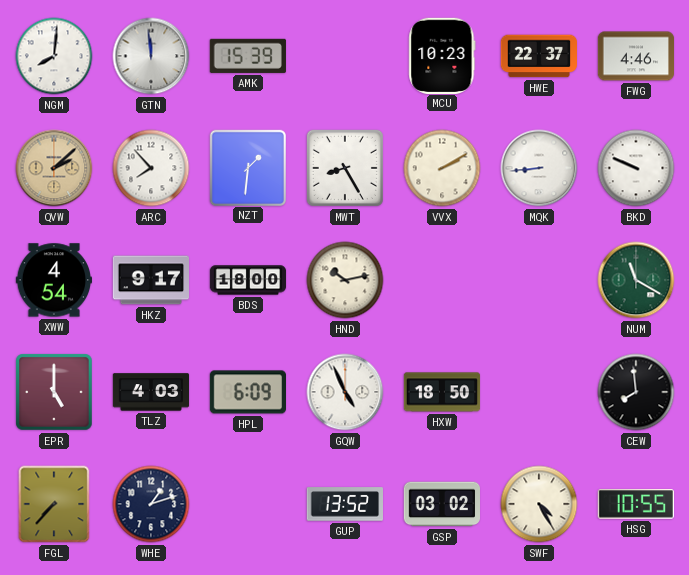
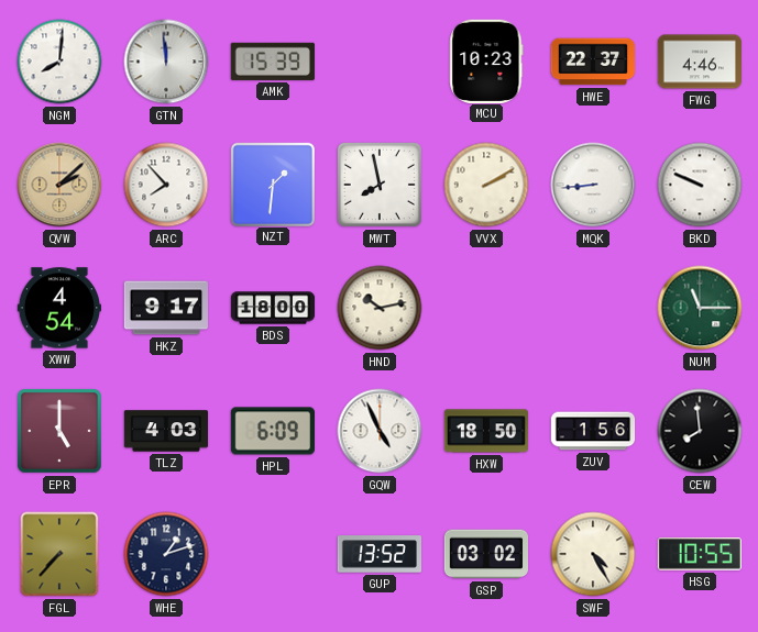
MWT: 8:25 -> 7:58 (380, 185)
NUM: 11:20 -> 11:15 (700, 308)
ZUV: none -> 1:56 (593, 431)
